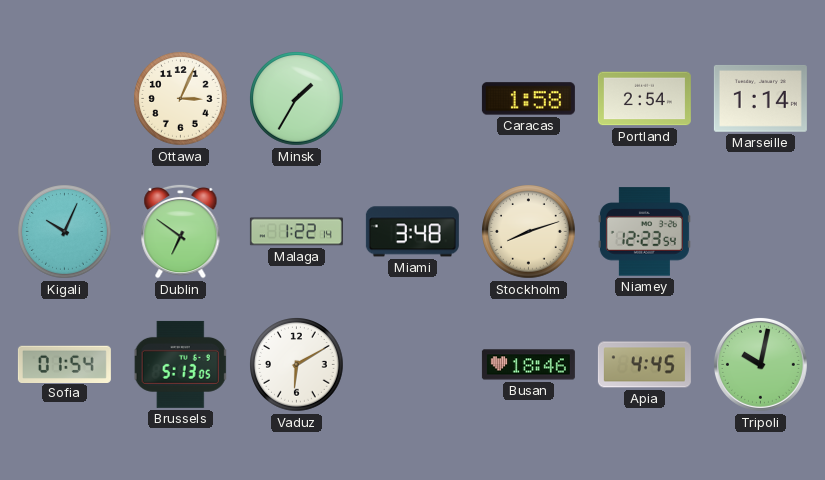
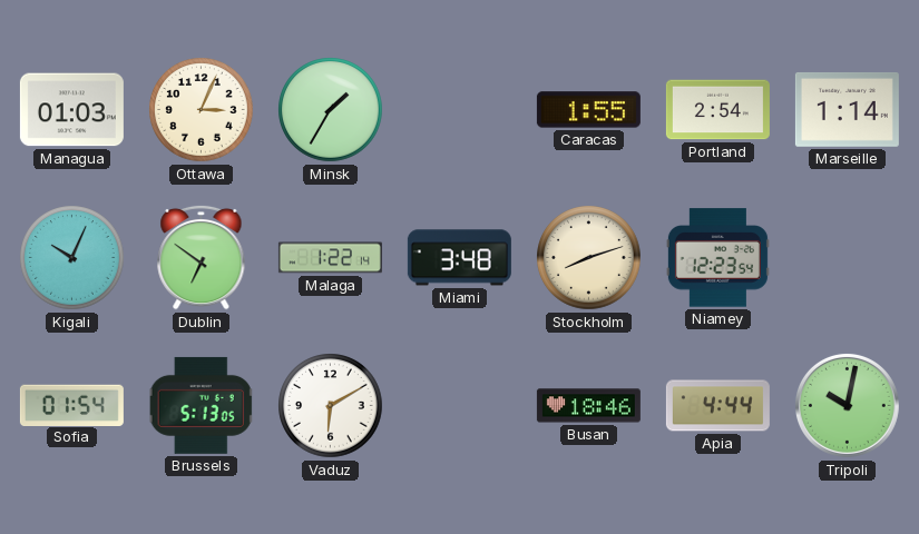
Managua: none -> 01:03 (71, 110)
Caracas: 1:58 -> 1:55 (588, 110)
Apia: 4:45 -> 4:44 (717, 406)
